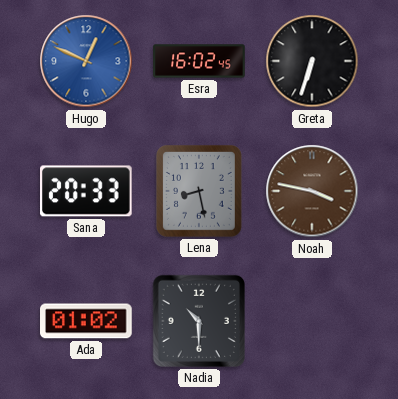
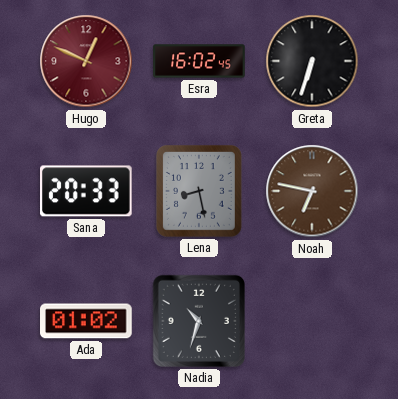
Hugo dial: blue -> burgundy (86, 61)
Noah: 3:47 -> 6:47 (312, 191)
Nadia: 10:30 -> 10:33 (199, 321)
